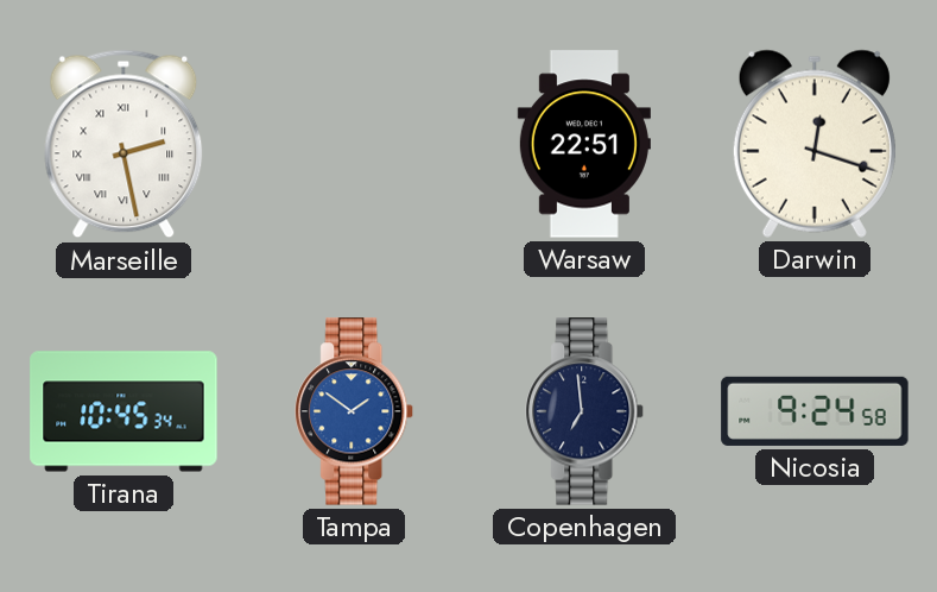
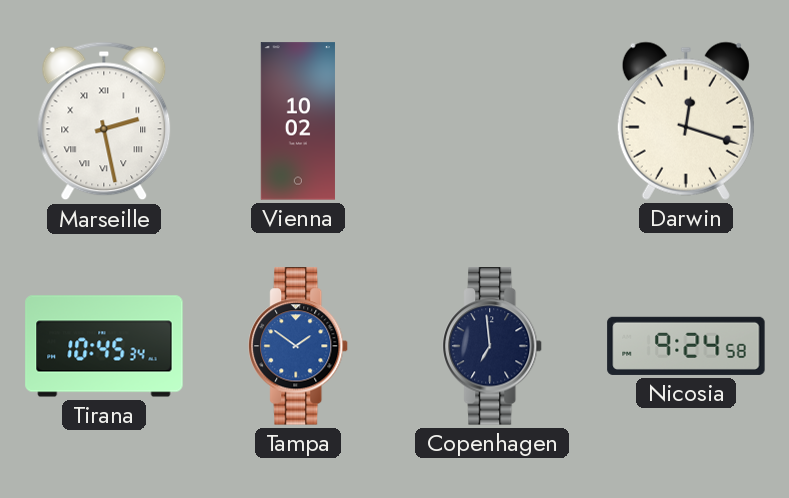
Vienna: none -> 10:02 (298, 121)
Warsaw: 22:51 -> none (584, 144)
